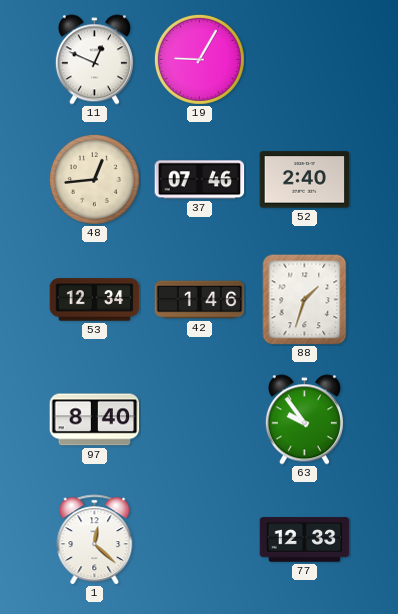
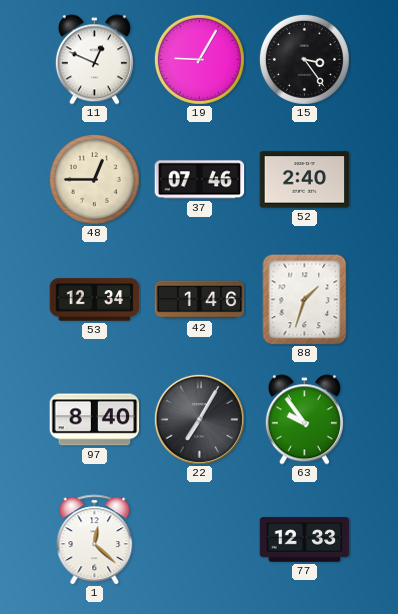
15: none -> 3:24 (304, 59)
48: 12:44 -> 12:45 (94, 179)
22: none -> 7:05 (199, 419)
